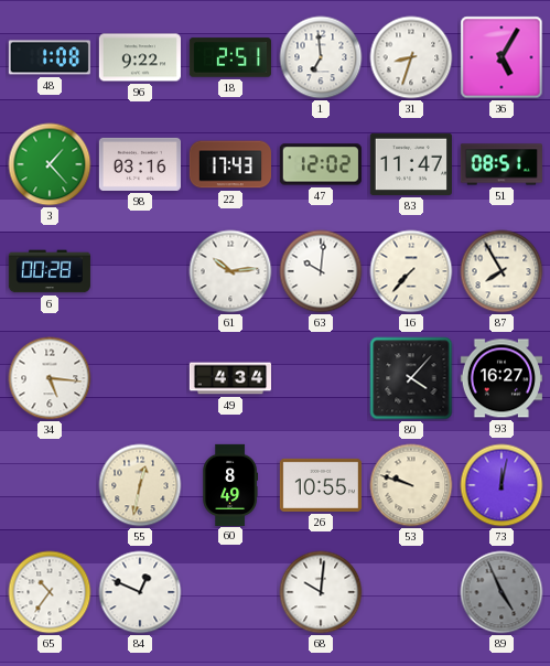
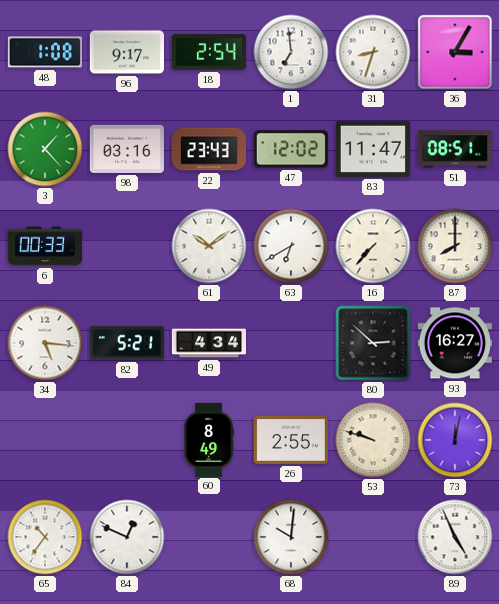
96: 9:22 -> 9:17 (127, 52)
18: 2:51 -> 2:54 (209, 52)
36: 5:05 -> 3:05 (455, 52)
22: 17:43 -> 23:43 (208, 149)
6: 00:28 -> 00:33 (45, 246)
61: 10:14 -> 10:09 (209, 246)
63: 10:01 -> 6:40 (291, 246)
87: 7:55 -> 8:00 (455, 246)
82: none -> 5:21 (127, 343)
80: 4:07 -> 2:52 (373, 343)
55: 12:32 -> none (140, 485)
26: 10:55 -> 2:55 (291, 440)
89 dial: grey -> white (455, 537)
